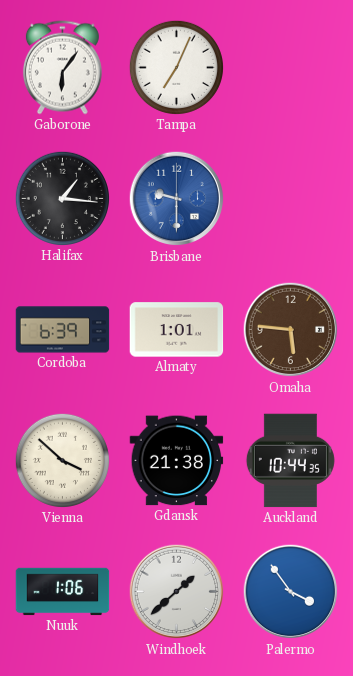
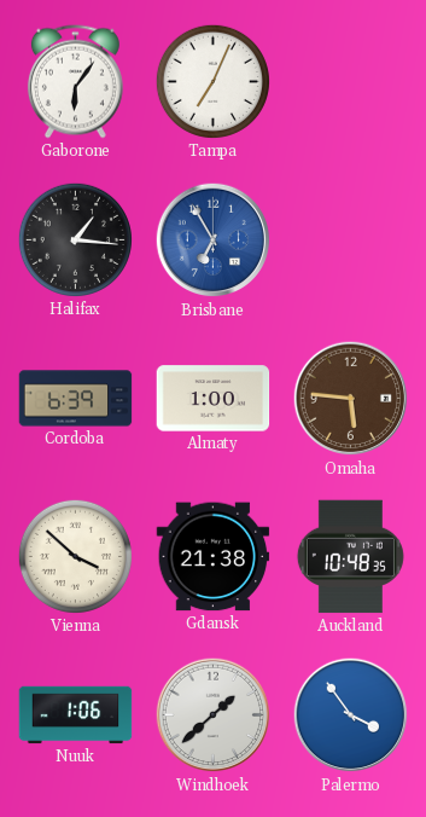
Brisbane: 9:30 -> 6:55 (214, 241)
Almaty: 1:01 -> 1:00 (214, 399)
Auckland: 10:44 -> 10:48 (350, 557)
